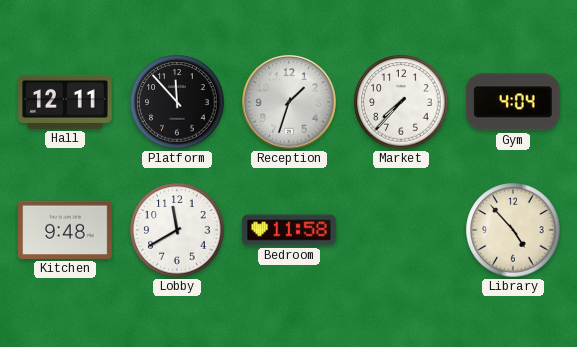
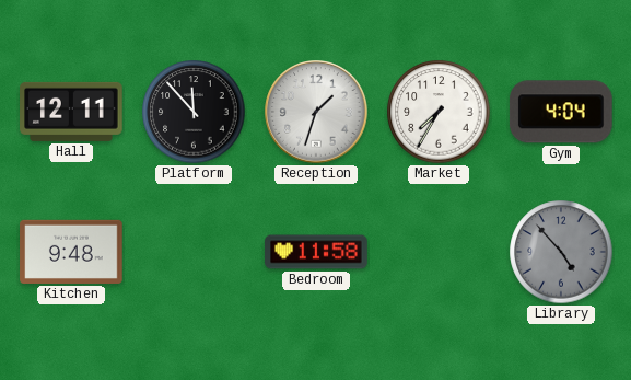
Market: 7:37 -> 7:35 (439, 112)
Lobby: 11:40 -> none (177, 230)
Library dial: cream -> grey (561, 252)
